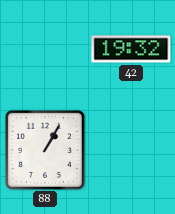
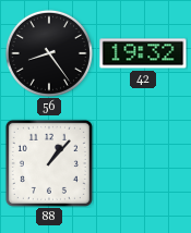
56: none -> 8:24 (49, 53)
88: 1:05 -> 1:07 (49, 163)
